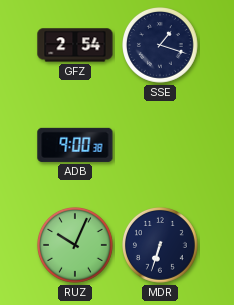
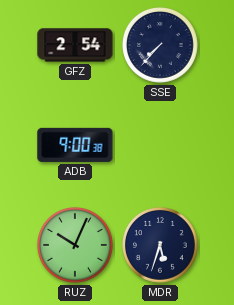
SSE: 1:18 -> 7:37 (161, 46)
MDR: 6:33 -> 5:33 (161, 246)
